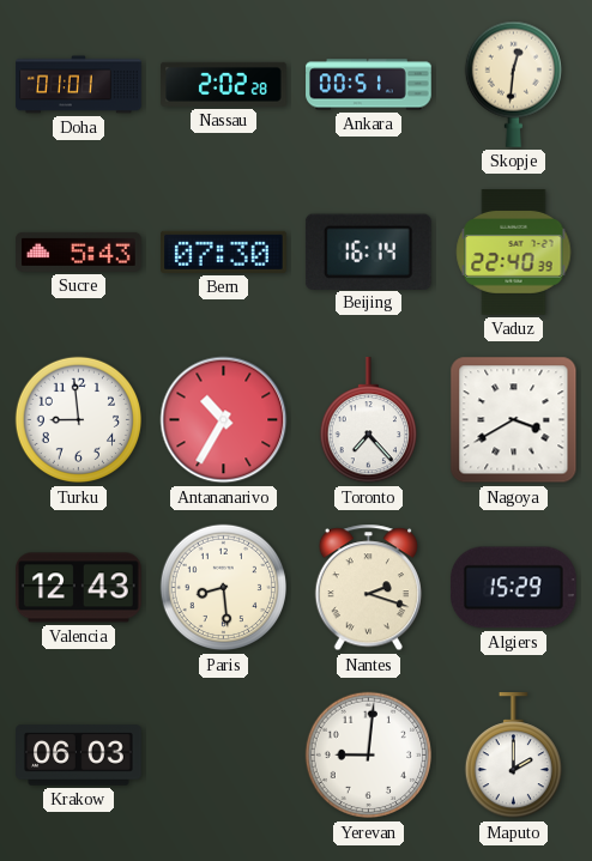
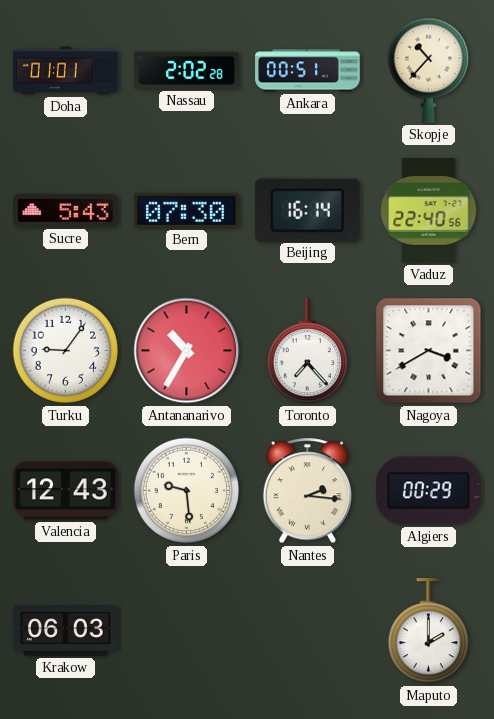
Skopje: 12:31 -> 10:37 (428, 70)
Vaduz: 22:40:39 -> 22:40:56 (429, 211)
Turku: 8:59 -> 9:06 (66, 351)
Paris: 8:29 -> 9:29 (187, 491)
Nantes: 2:18 -> 2:16 (307, 491)
Algiers: 15:29 -> 00:29 (428, 491)
Yerevan: 9:01 -> none (369, 756)
